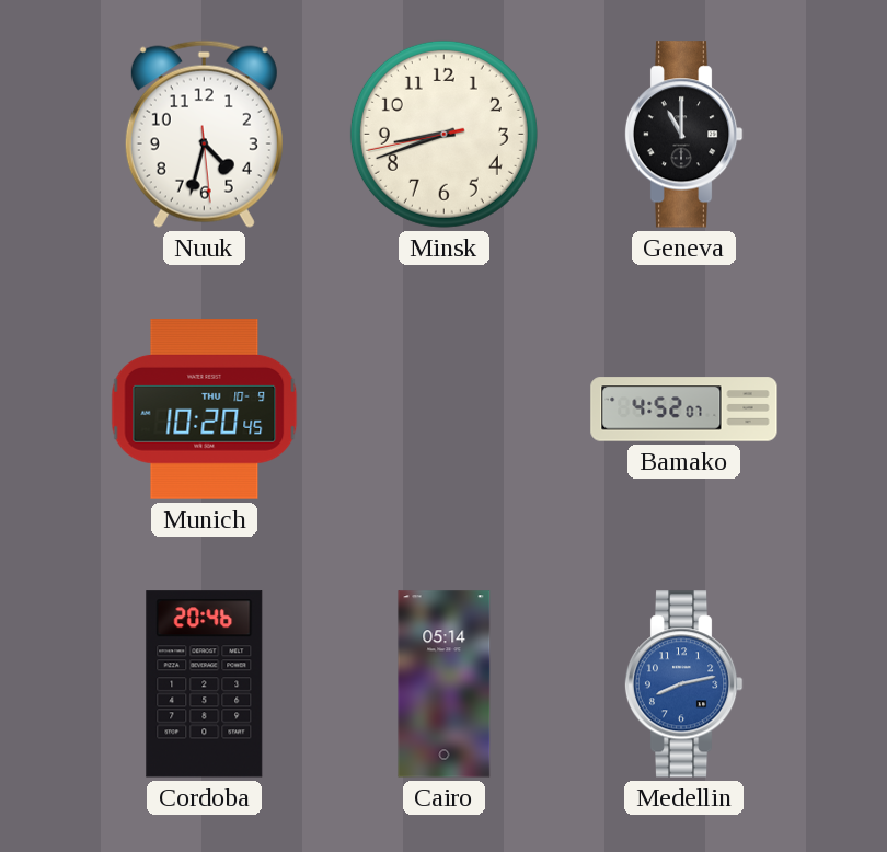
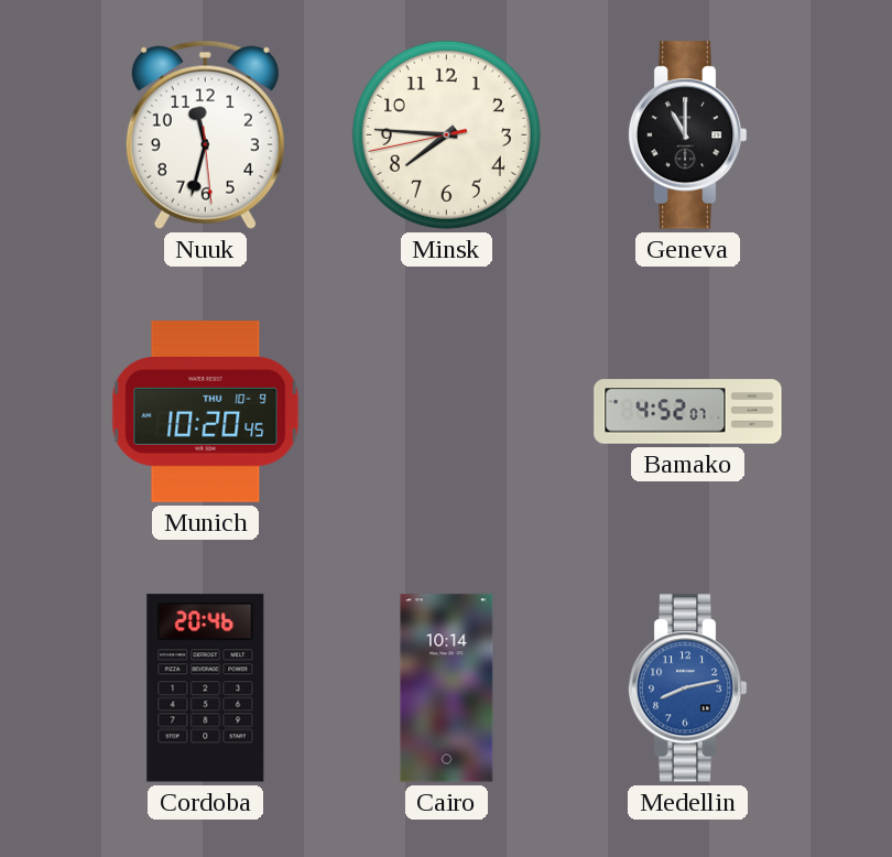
Nuuk: 4:32 -> 11:32 (205, 134)
Minsk: 8:41 -> 7:45 (446, 134)
Cairo: 05:14 -> 10:14 (447, 688)
